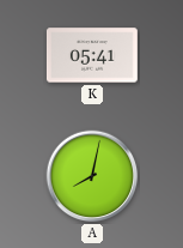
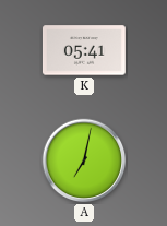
A: 8:02 -> 7:02 (84, 160)
